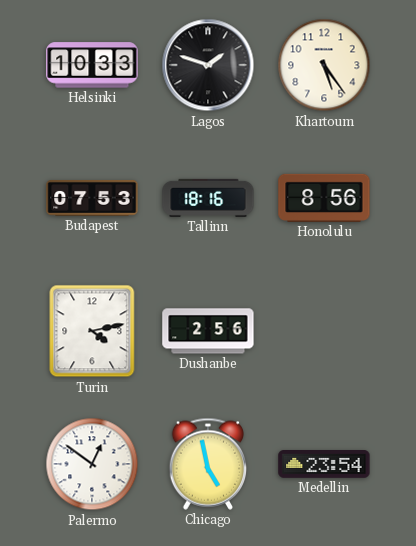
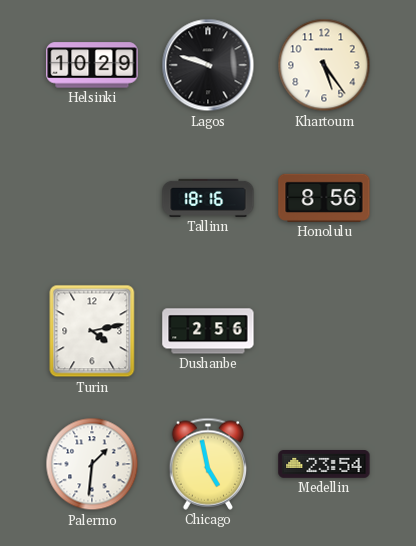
Helsinki: 10:33 -> 10:29 (92, 65)
Lagos: 1:48 -> 9:48 (208, 65)
Budapest: 07:53 -> none (92, 198)
Palermo: 12:51 -> 1:31 (92, 464)
